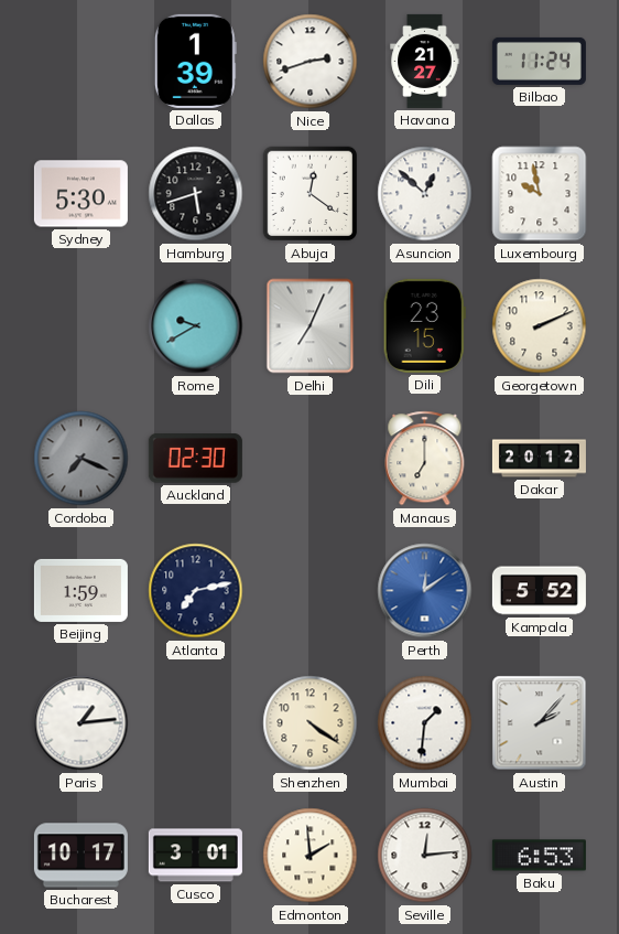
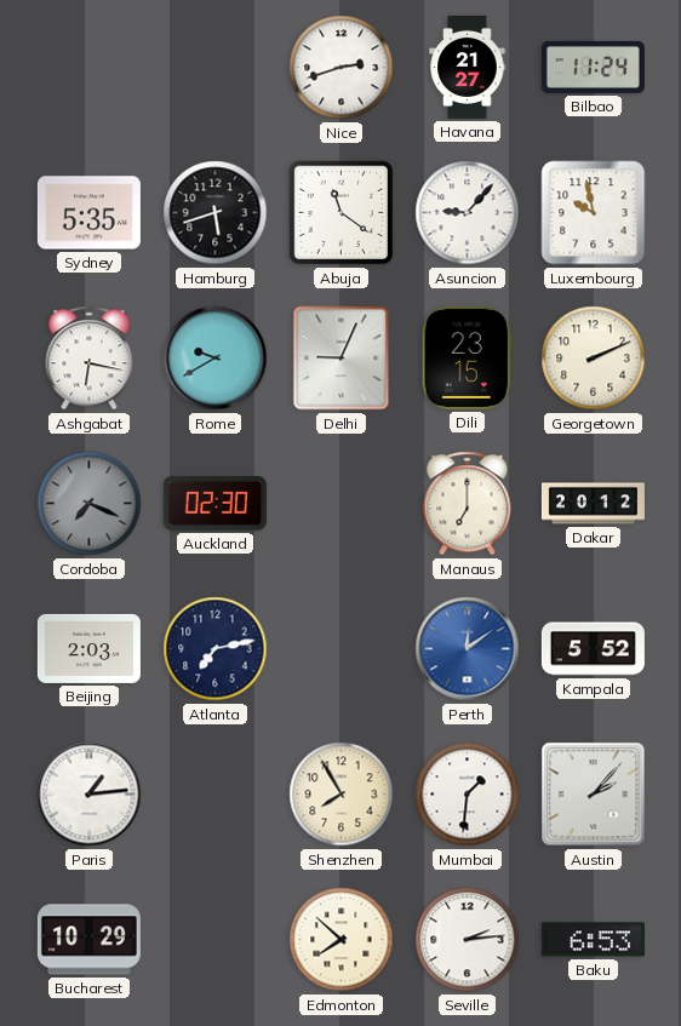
Dallas: 1:39 -> none (195, 61)
Sydney: 5:30 -> 5:35 (88, 213)
Abuja: 12:21 -> 11:21 (342, 213)
Asuncion: 12:52 -> 9:07 (468, 213)
Ashgabat: none -> 6:17 (90, 359)
Delhi: 7:04 -> 9:04 (342, 359)
Beijing: 1:59 -> 2:03 (88, 648)
Shenzhen: 4:21 -> 7:55 (342, 795)
Bucharest: 10:17 -> 10:29 (88, 940)
Cusco: 3:01 -> none (195, 856)
Edmonton: 1:59 -> 7:52 (342, 940)
Seville: 12:14 -> 2:14 (468, 940)
